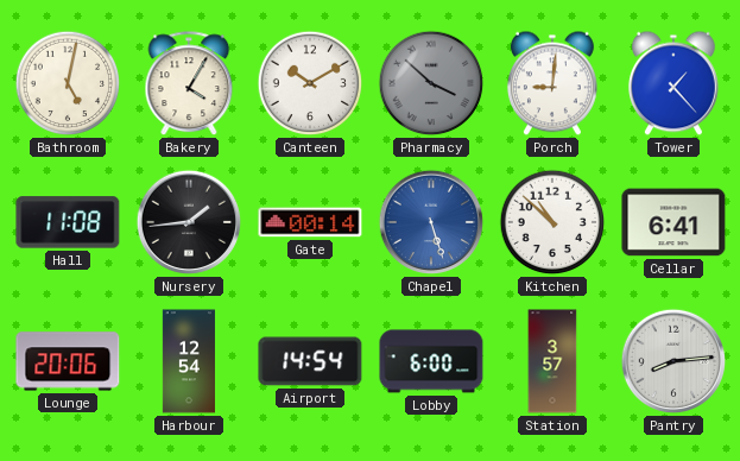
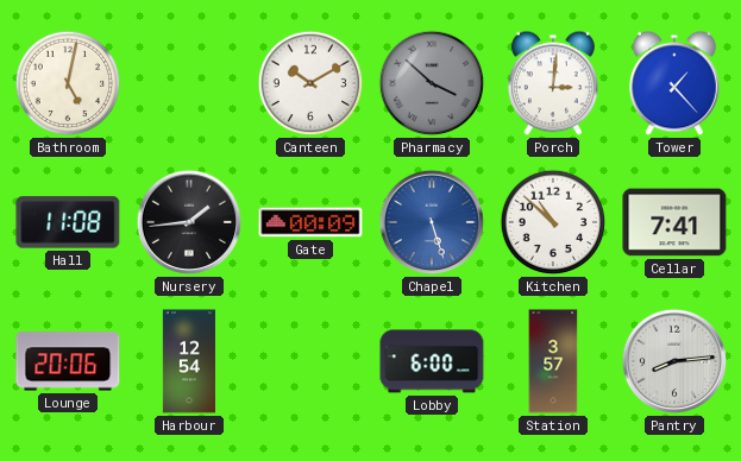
Bakery: 4:05 -> none (189, 84)
Porch: 9:01 -> 3:01 (553, 83)
Gate: 00:14 -> 00:09 (310, 222)
Cellar: 6:41 -> 7:41 (674, 222)
Airport: 14:54 -> none (310, 361)
